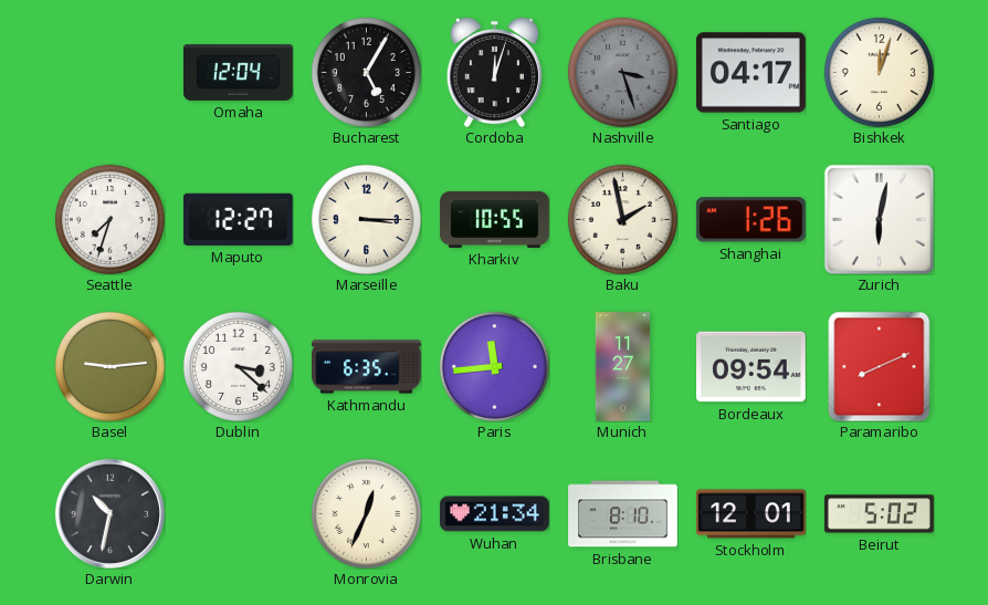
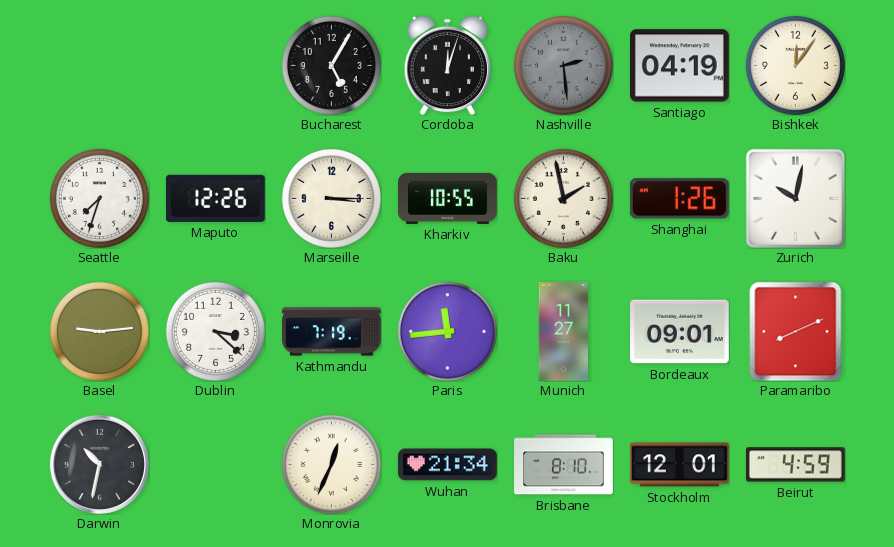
Omaha: 12:04 -> none (239, 72)
Nashville: 3:27 -> 2:29 (563, 65)
Santiago: 04:17 -> 04:19 (679, 66)
Bishkek: 12:03 -> 12:06 (795, 65)
Maputo: 12:27 -> 12:26 (215, 198)
Zurich: 6:02 -> 10:02 (795, 198)
Kathmandu: 6:35 -> 7:19 (332, 332)
Bordeaux: 09:54 -> 09:01 (680, 332)
Beirut: 5:02 -> 4:59 (796, 465)
